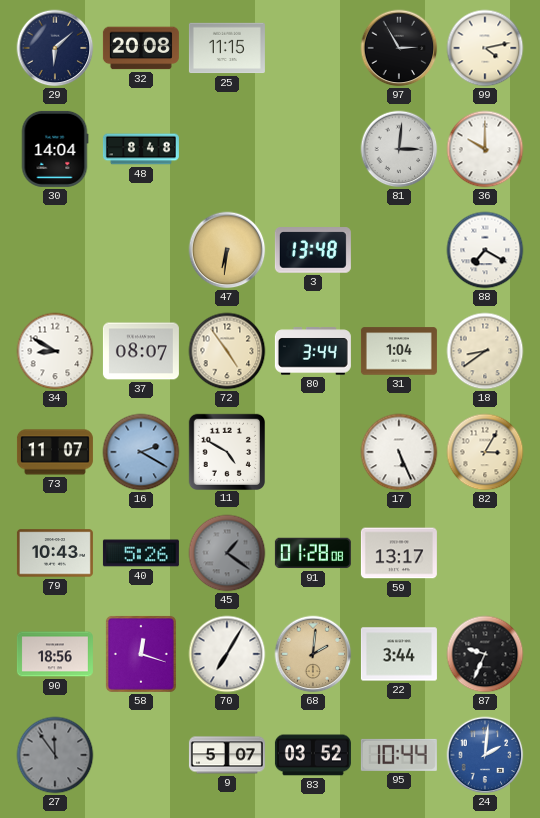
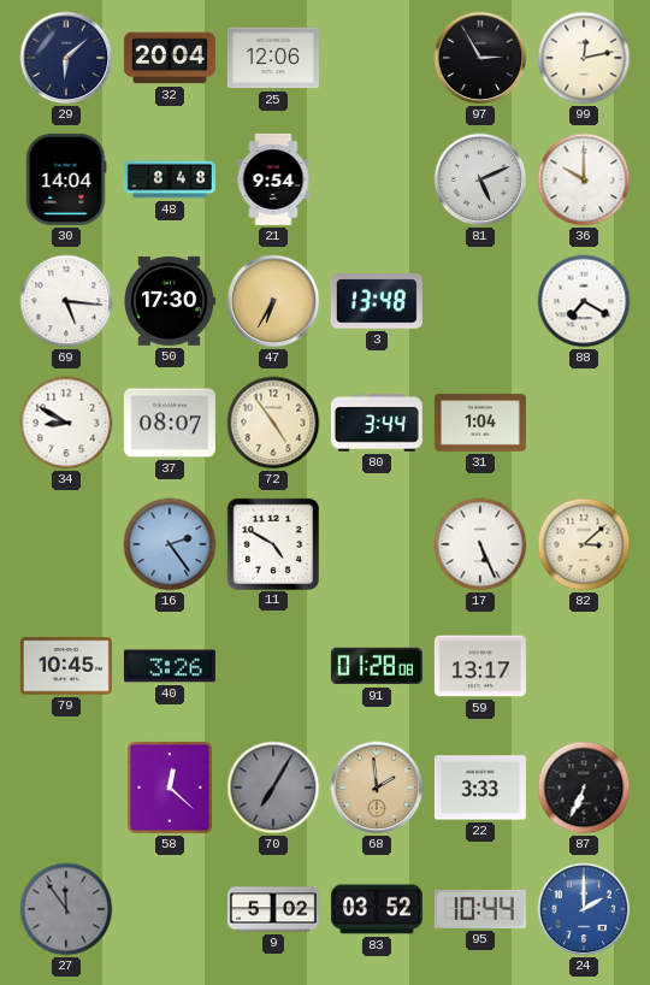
32: 20:08 -> 20:04 (170, 58)
25: 11:15 -> 12:06 (273, 58)
99: 4:13 -> 12:13 (584, 58)
21: none -> 9:54 (273, 179)
81: 3:01 -> 5:11 (480, 179)
69: none -> 5:16 (66, 301)
50: none -> 17:30 (169, 301)
47: 6:31 -> 6:35 (273, 301)
18: 8:39 -> none (485, 351)
73: 11:07 -> none (55, 452)
16: 2:20 -> 2:24 (170, 544)
82: 3:05 -> 3:08 (584, 544)
79: 10:43 -> 10:45 (66, 666)
40: 5:26 -> 3:26 (170, 666)
45: 1:21 -> none (227, 553)
90: 18:56 -> none (55, 654)
58: 12:18 -> 12:22 (170, 788)
70 dial: white -> grey (273, 788)
68: 2:01 -> 1:59 (377, 788)
22: 3:44 -> 3:33 (480, 788)
87: 9:34 -> 6:34 (584, 788)
9: 5:07 -> 5:02 (273, 909)
24: 2:01 -> 2:00 (584, 909)
